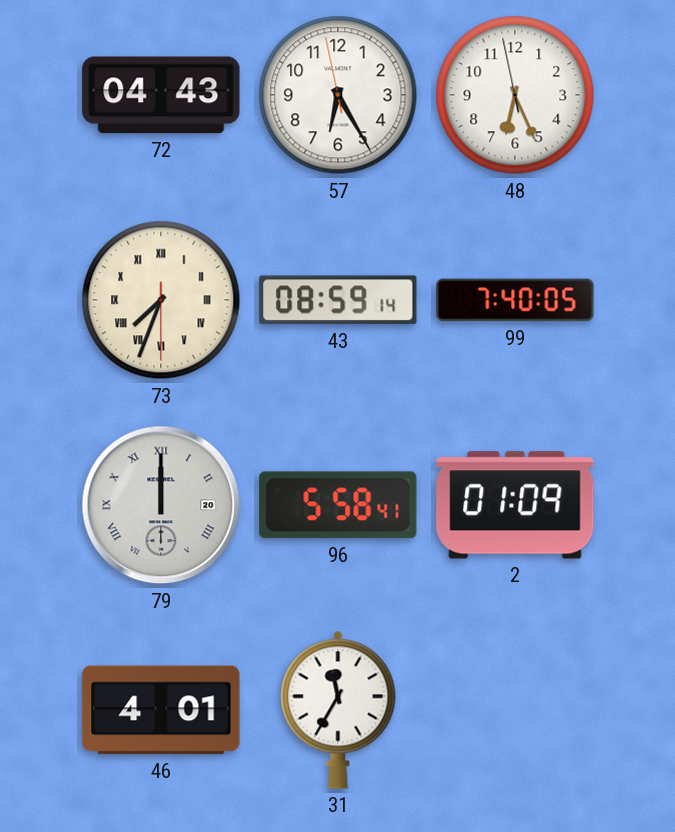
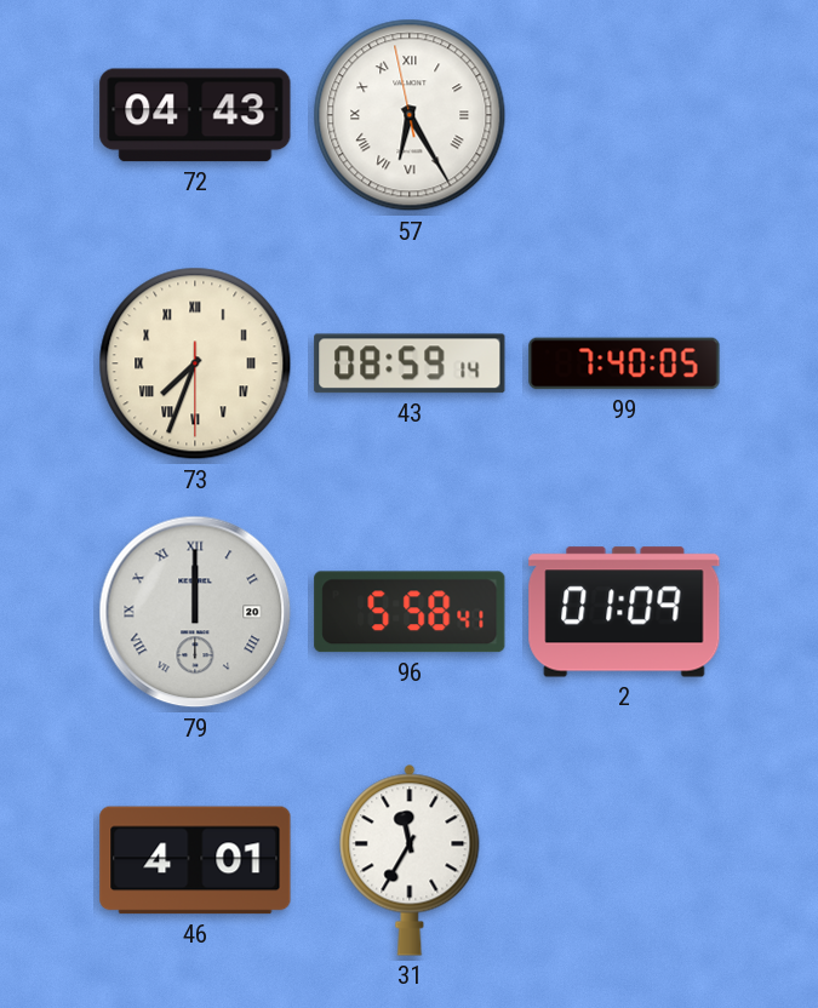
57 numerals: Arabic -> Roman (410, 115)
48: 6:25 -> none (515, 95)
